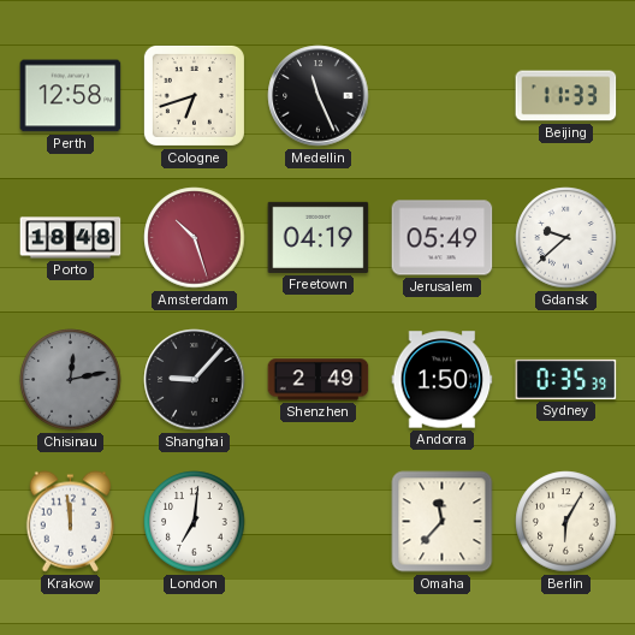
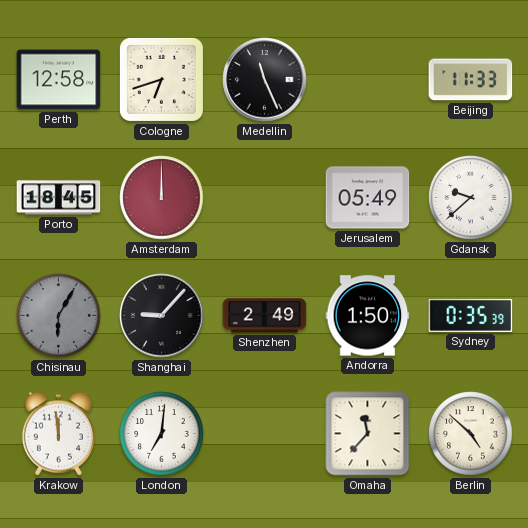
Porto: 18:48 -> 18:45 (59, 198)
Amsterdam: 10:27 -> 12:00 (162, 198)
Freetown: 04:19 -> none (319, 237)
Chisinau: 12:13 -> 6:05 (59, 316)
Berlin: 6:05 -> 4:52 (471, 434)
